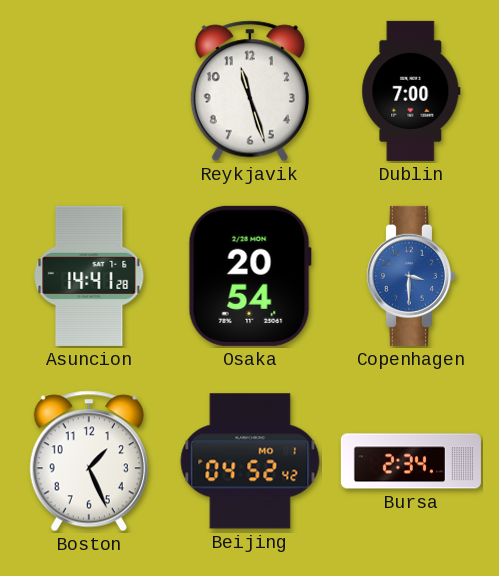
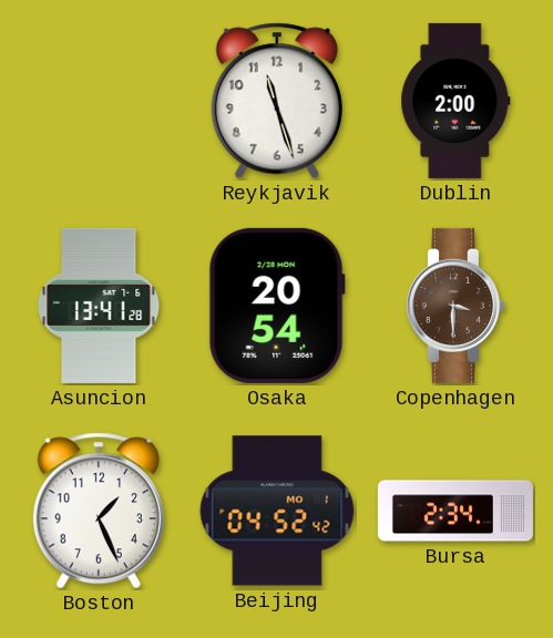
Dublin: 7:00 -> 2:00 (455, 101)
Asuncion: 14:41 -> 13:41 (99, 306)
Copenhagen dial: blue -> brown (454, 306)
